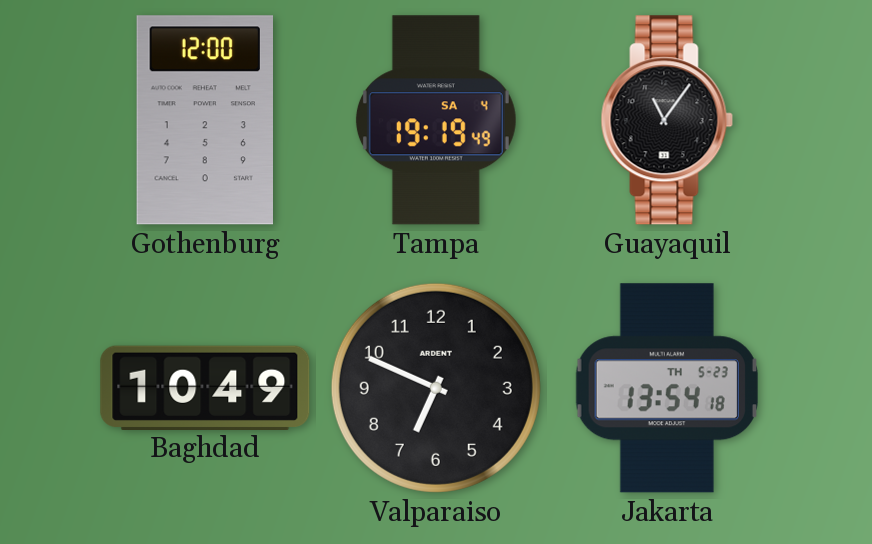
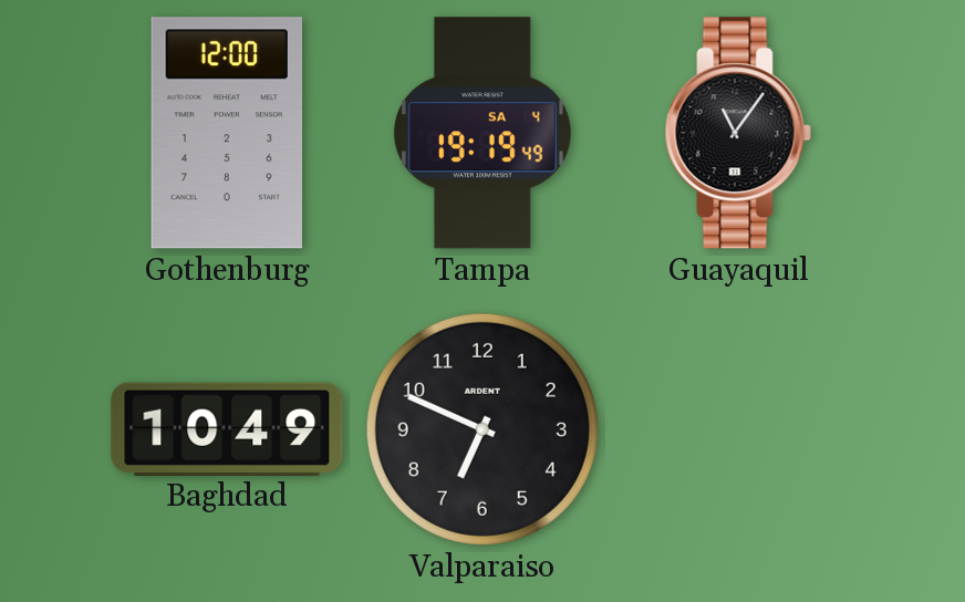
Jakarta: 13:54 -> none (667, 388)
